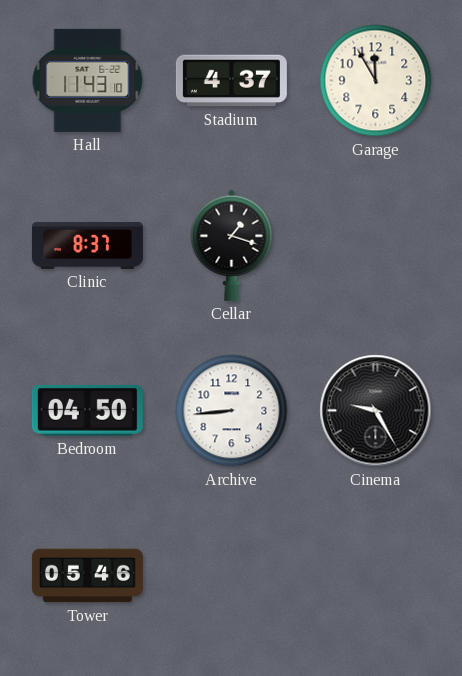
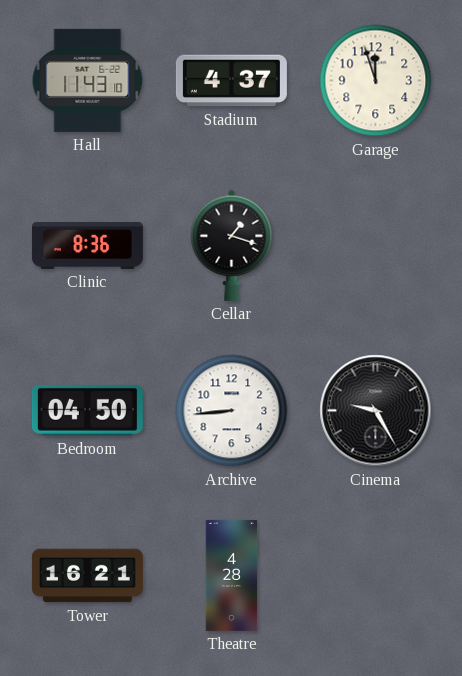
Garage: 11:55 -> 11:57 (376, 81)
Clinic: 8:37 -> 8:36 (87, 245)
Tower: 05:46 -> 16:21 (87, 576)
Theatre: none -> 4:28 (232, 575)
